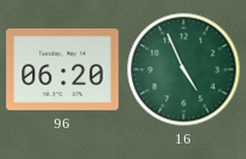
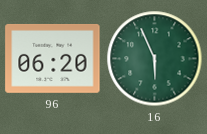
16: 4:56 -> 5:56 (155, 59)
